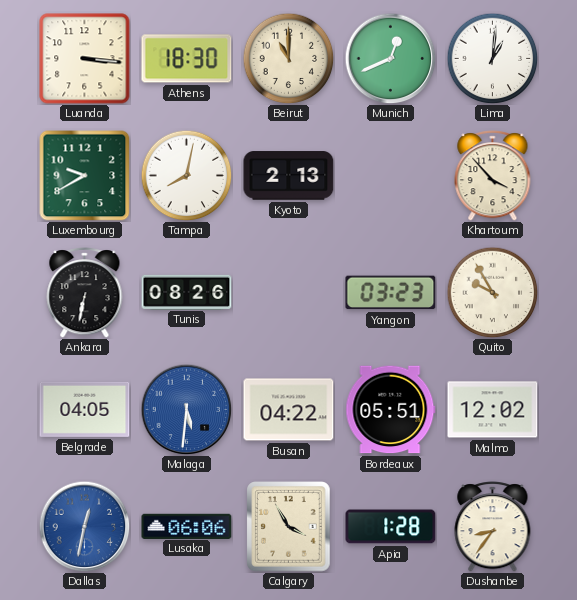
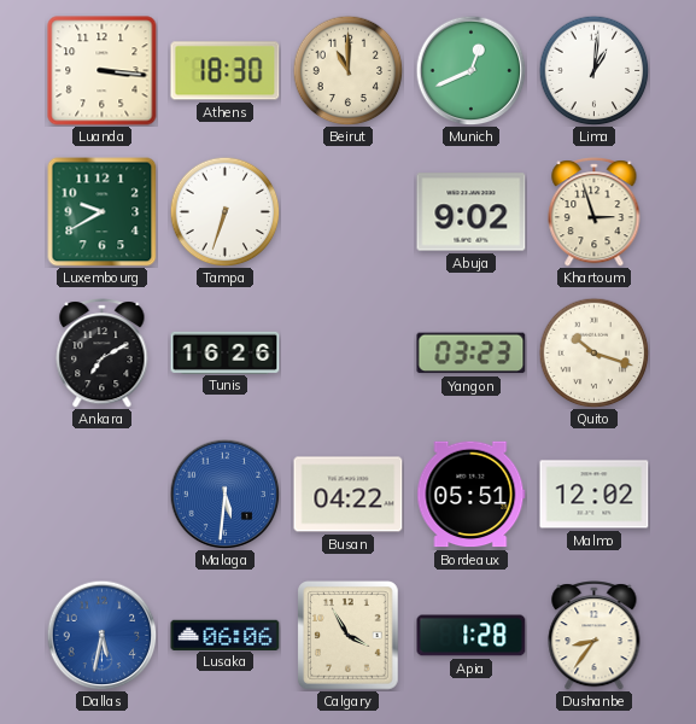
Tampa: 8:02 -> 6:33 (224, 211)
Kyoto: 2:13 -> none (289, 176)
Abuja: none -> 9:02 (472, 212)
Khartoum: 3:53 -> 2:57 (595, 212)
Ankara: 6:32 -> 7:10 (103, 354)
Tunis: 08:26 -> 16:26 (226, 352)
Quito: 9:55 -> 10:18 (593, 352)
Belgrade: 04:05 -> none (85, 409)
Dallas: 12:32 -> 5:32 (101, 635)
